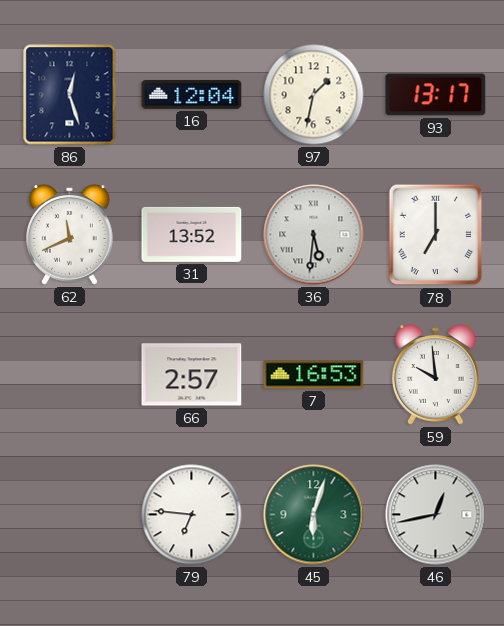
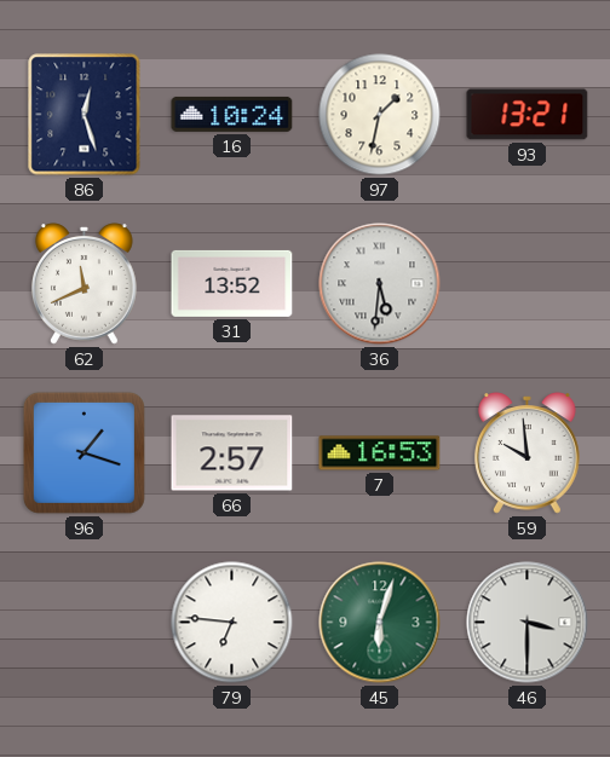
16: 12:04 -> 10:24 (232, 114)
93: 13:17 -> 13:21 (528, 115)
78: 7:00 -> none (436, 235)
96: none -> 1:18 (84, 452)
46: 12:43 -> 3:30 (528, 623)
